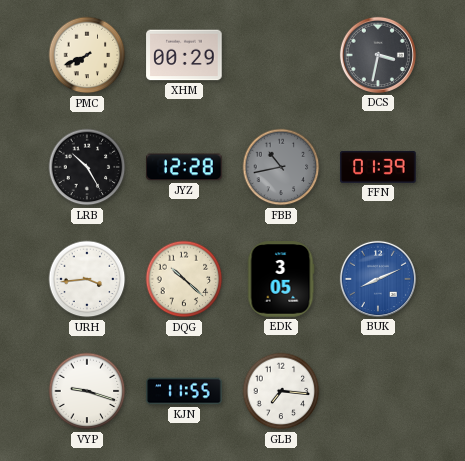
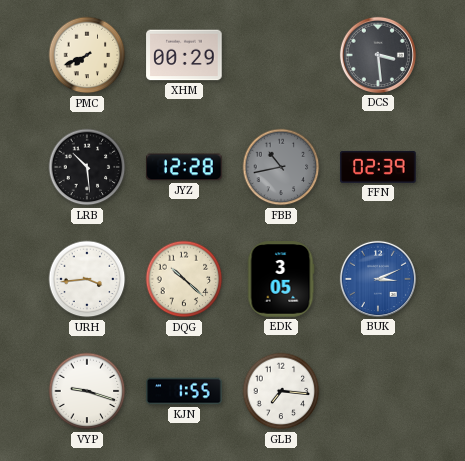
DCS: 3:32 -> 3:29 (378, 55)
LRB: 10:25 -> 10:29 (87, 167)
FFN: 01:39 -> 02:39 (378, 167)
BUK: 8:11 -> 3:11 (378, 279)
KJN: 11:55 -> 1:55 (184, 391)
